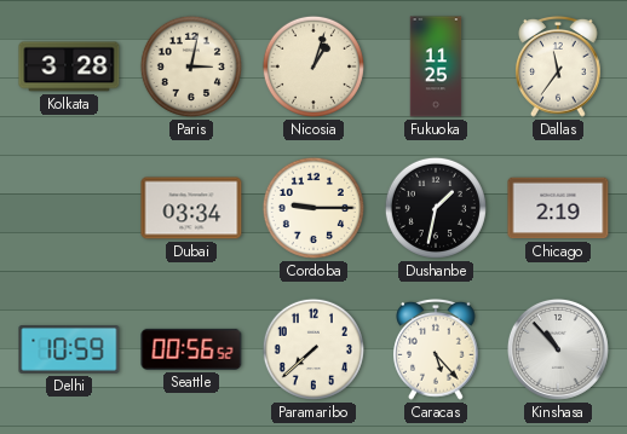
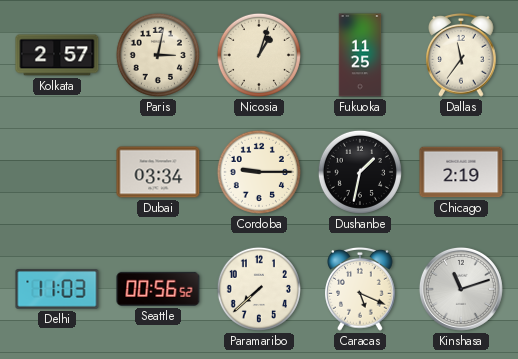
Kolkata: 3:28 -> 2:57 (57, 55)
Delhi: 10:59 -> 11:03 (57, 289)
Caracas: 5:23 -> 5:19 (360, 289)
Kinshasa: 10:53 -> 11:12 (461, 289)
